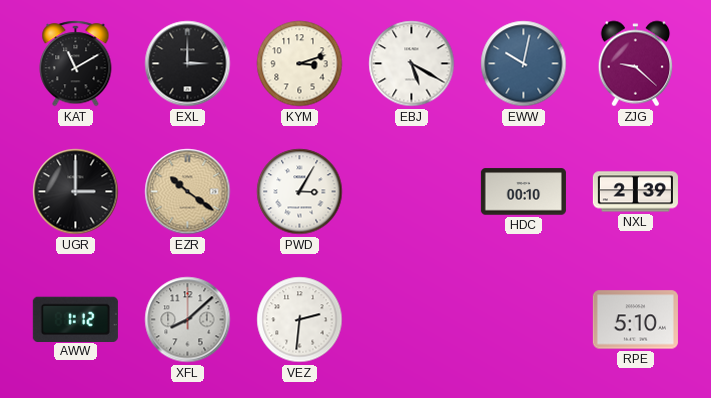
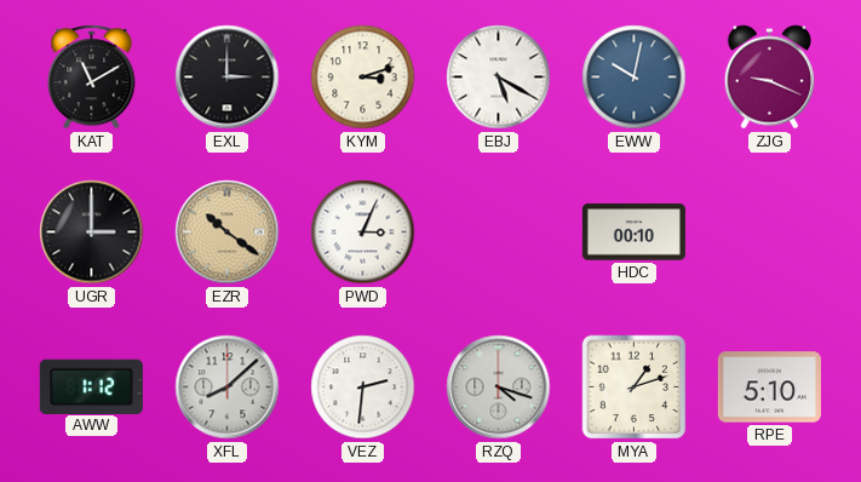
ZJG: 9:22 -> 9:19 (770, 78)
PWD: 3:05 -> 3:04 (363, 233)
NXL: 2:39 -> none (635, 192)
RZQ: none -> 4:18 (499, 388)
MYA: none -> 1:12 (635, 388)
